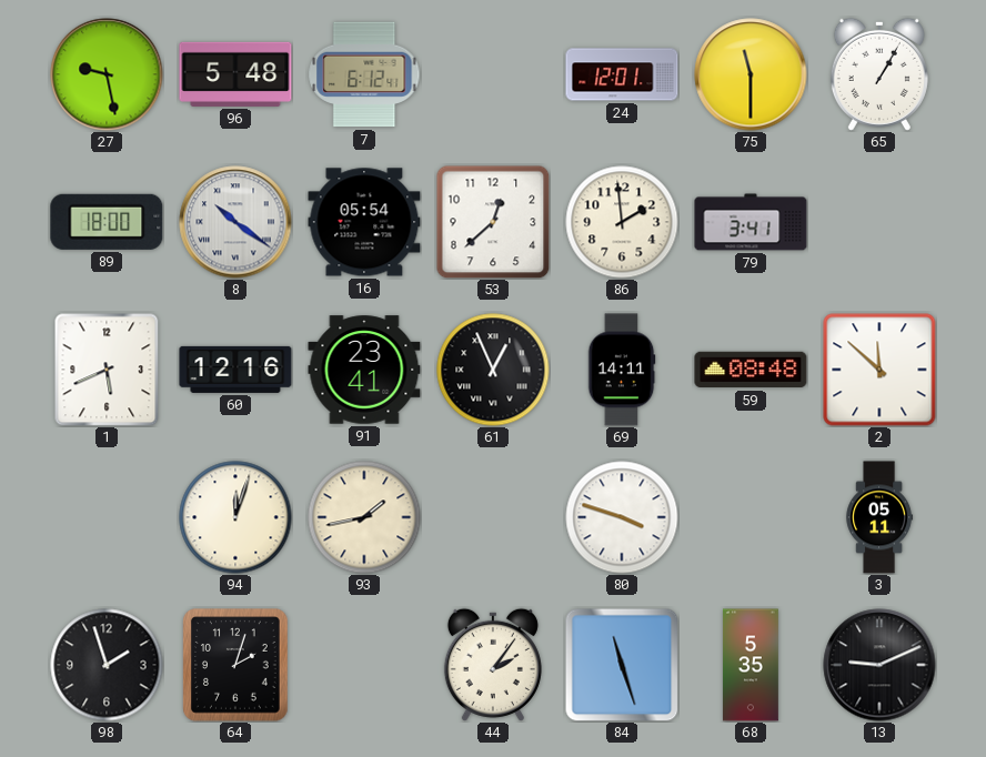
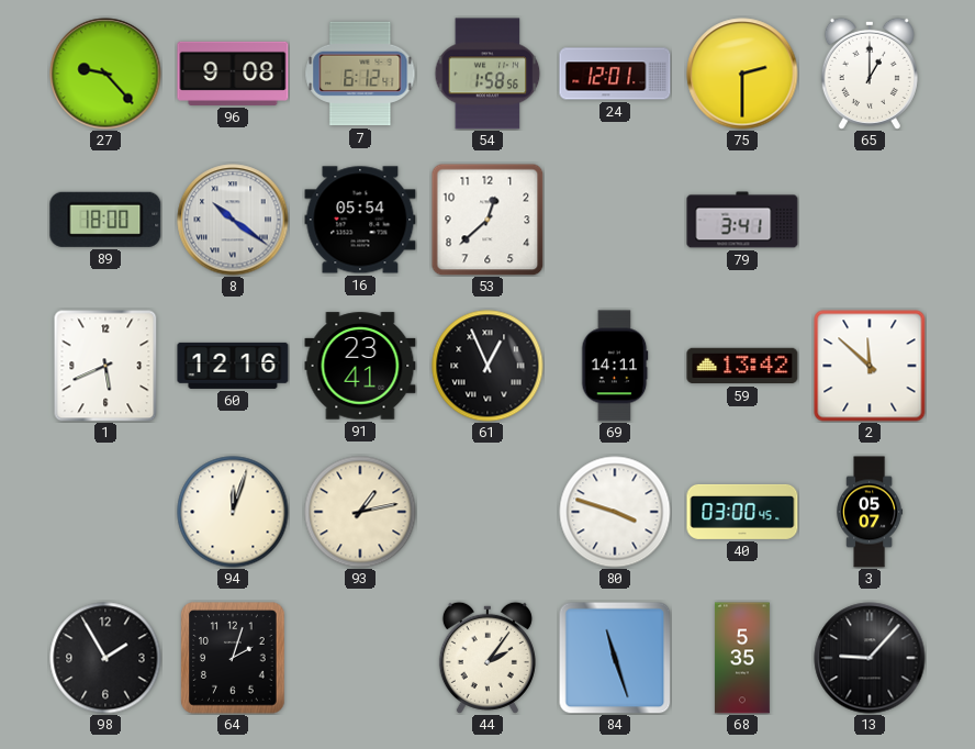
27: 9:28 -> 9:23 (105, 74)
96: 5:48 -> 9:08 (233, 74)
54: none -> 1:58 (487, 74)
75: 11:30 -> 2:30 (742, 74)
65: 1:05 -> 1:00 (870, 74)
86: 1:59 -> none (622, 222)
59: 08:48 -> 13:42 (742, 366)
93: 1:43 -> 1:13 (360, 512)
40: none -> 03:00 (742, 512)
3: 05:11 -> 05:07 (870, 512)
98: 1:57 -> 1:55 (105, 658)
13: 9:11 -> 9:07 (870, 658)
